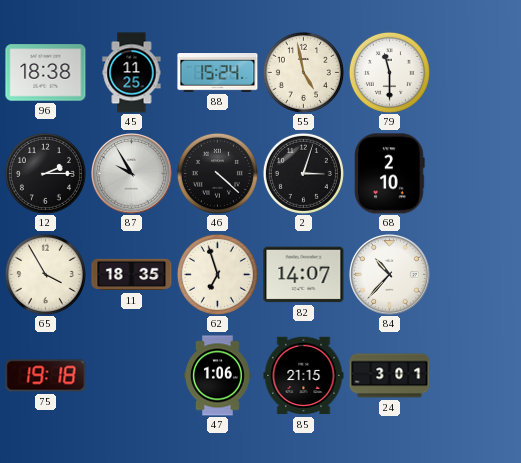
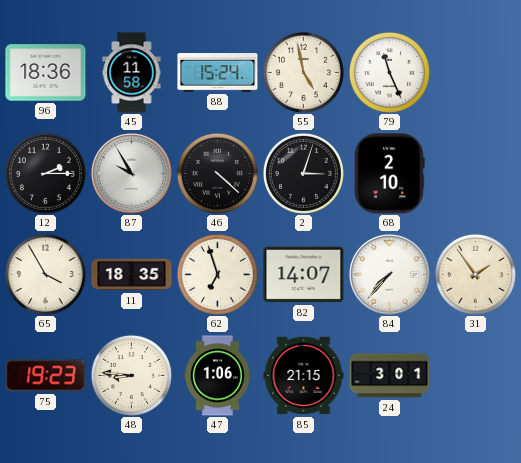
96: 18:38 -> 18:36 (46, 73)
45: 11:25 -> 11:58 (132, 73)
79: 11:30 -> 11:26 (389, 72)
84: 10:37 -> 7:37 (390, 275)
31: none -> 1:54 (475, 274)
75: 19:18 -> 19:23 (46, 376)
48: none -> 8:46 (131, 375)
